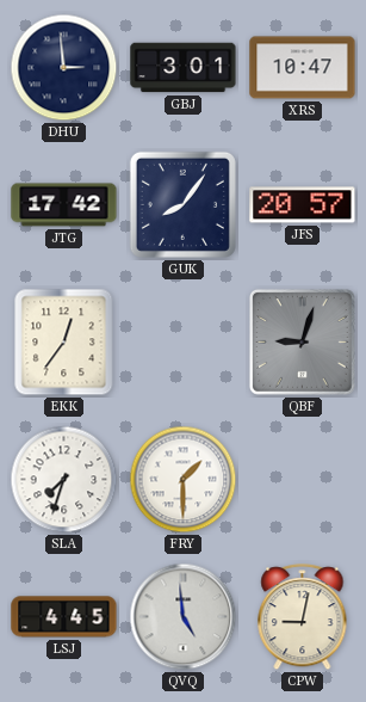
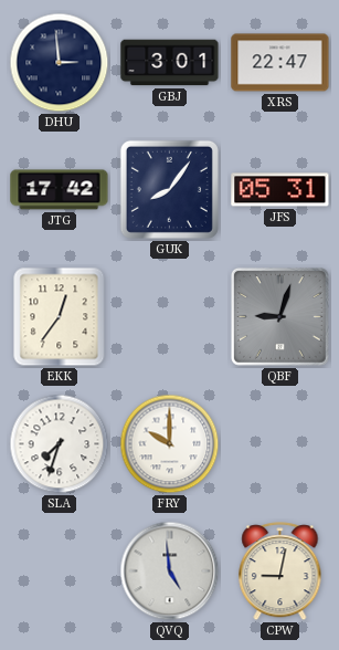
XRS: 10:47 -> 22:47 (280, 63)
JFS: 20:57 -> 05:31 (280, 190)
FRY: 1:30 -> 10:00 (170, 444)
LSJ: 4:45 -> none (64, 617)
